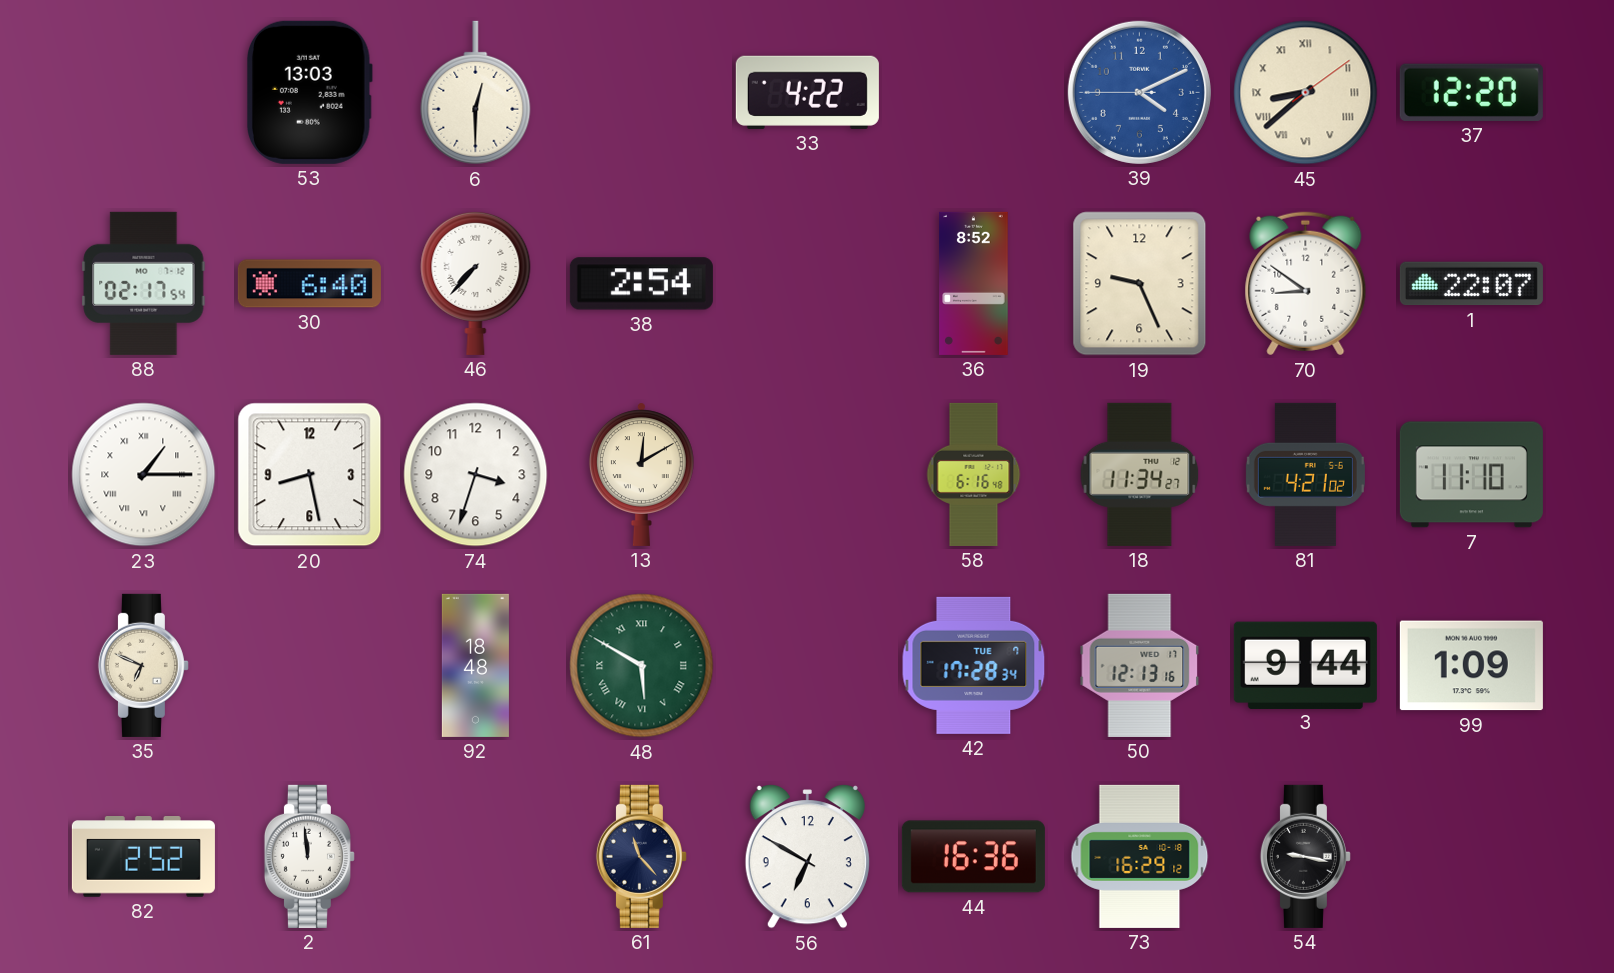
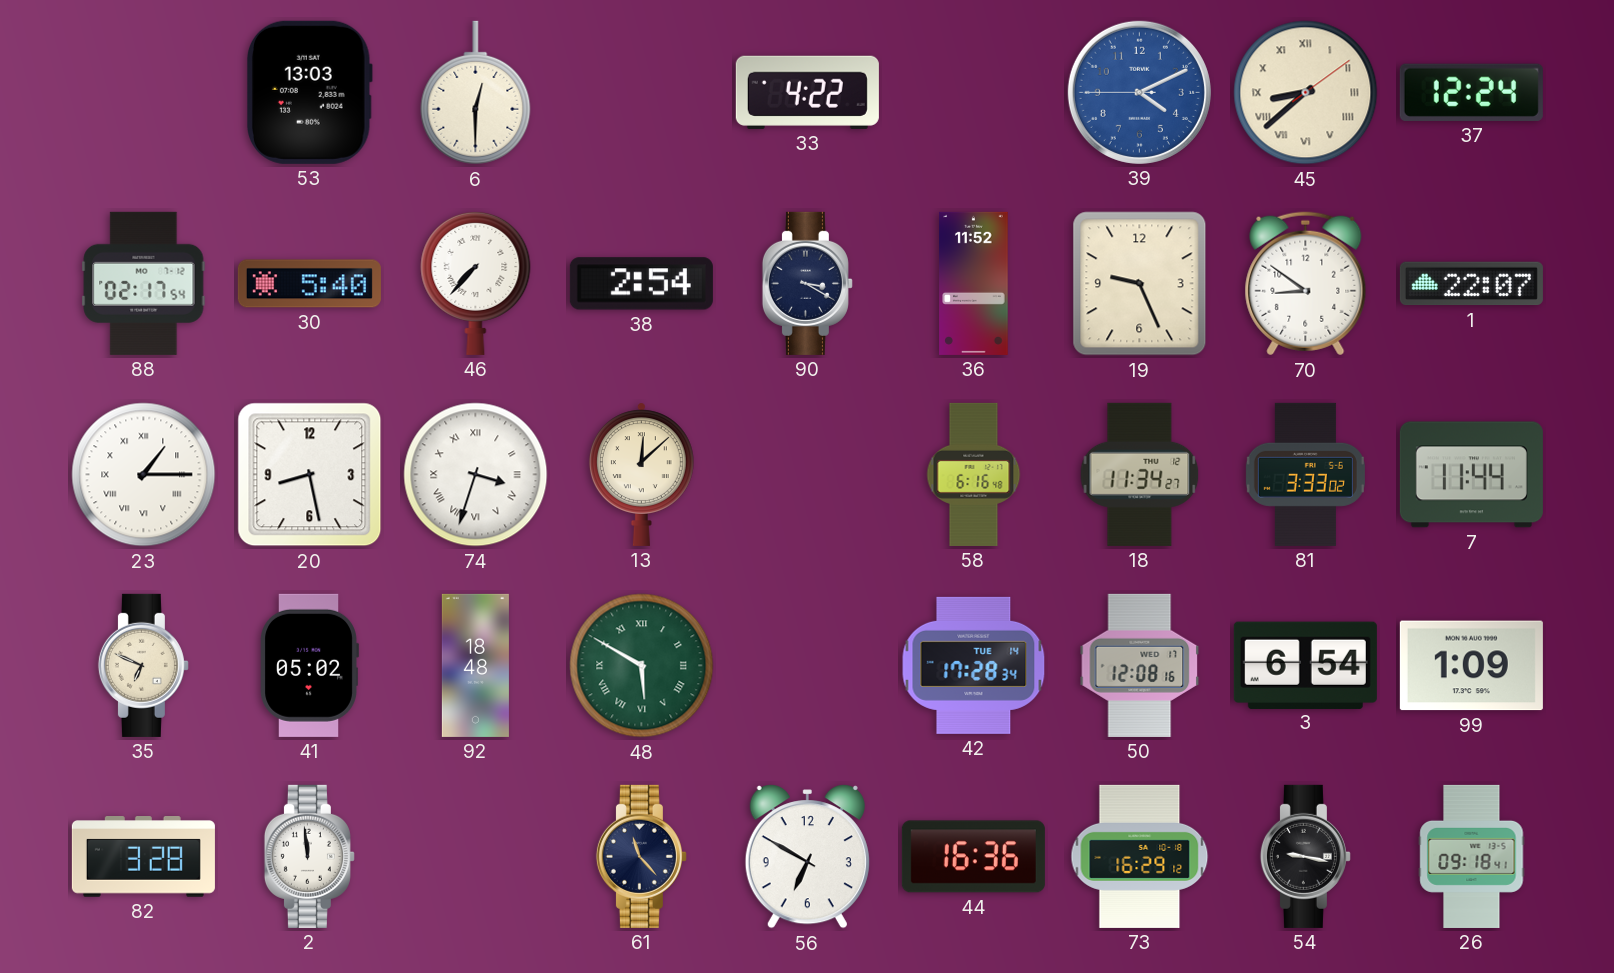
37: 12:20 -> 12:24 (1471, 92)
30: 6:40 -> 5:40 (309, 284)
90: none -> 3:20 (807, 283)
36: 8:52 -> 11:52 (974, 283)
74 numerals: Arabic -> Roman (476, 475)
13: 12:10 -> 12:08 (641, 474)
81: 4:21 -> 3:33 (1305, 474)
7: 11:10 -> 11:44 (1471, 475)
41: none -> 05:02 (309, 665)
42 date: TUE 7 -> TUE 14 (974, 665)
50: 12:13 -> 12:08 (1140, 665)
3: 9:44 -> 6:54 (1305, 665)
82: 2:52 -> 3:28 (143, 857)
26: none -> 09:18 (1472, 856)
